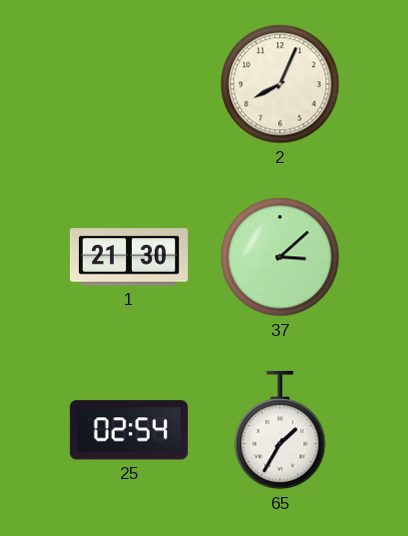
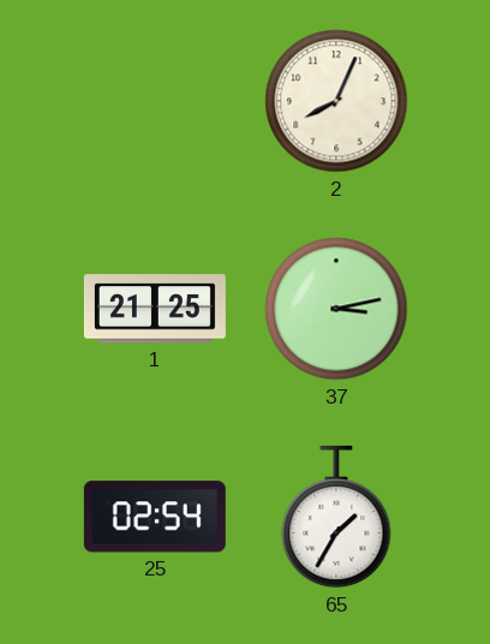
1: 21:30 -> 21:25 (155, 309)
37: 3:08 -> 3:13 (336, 309)
